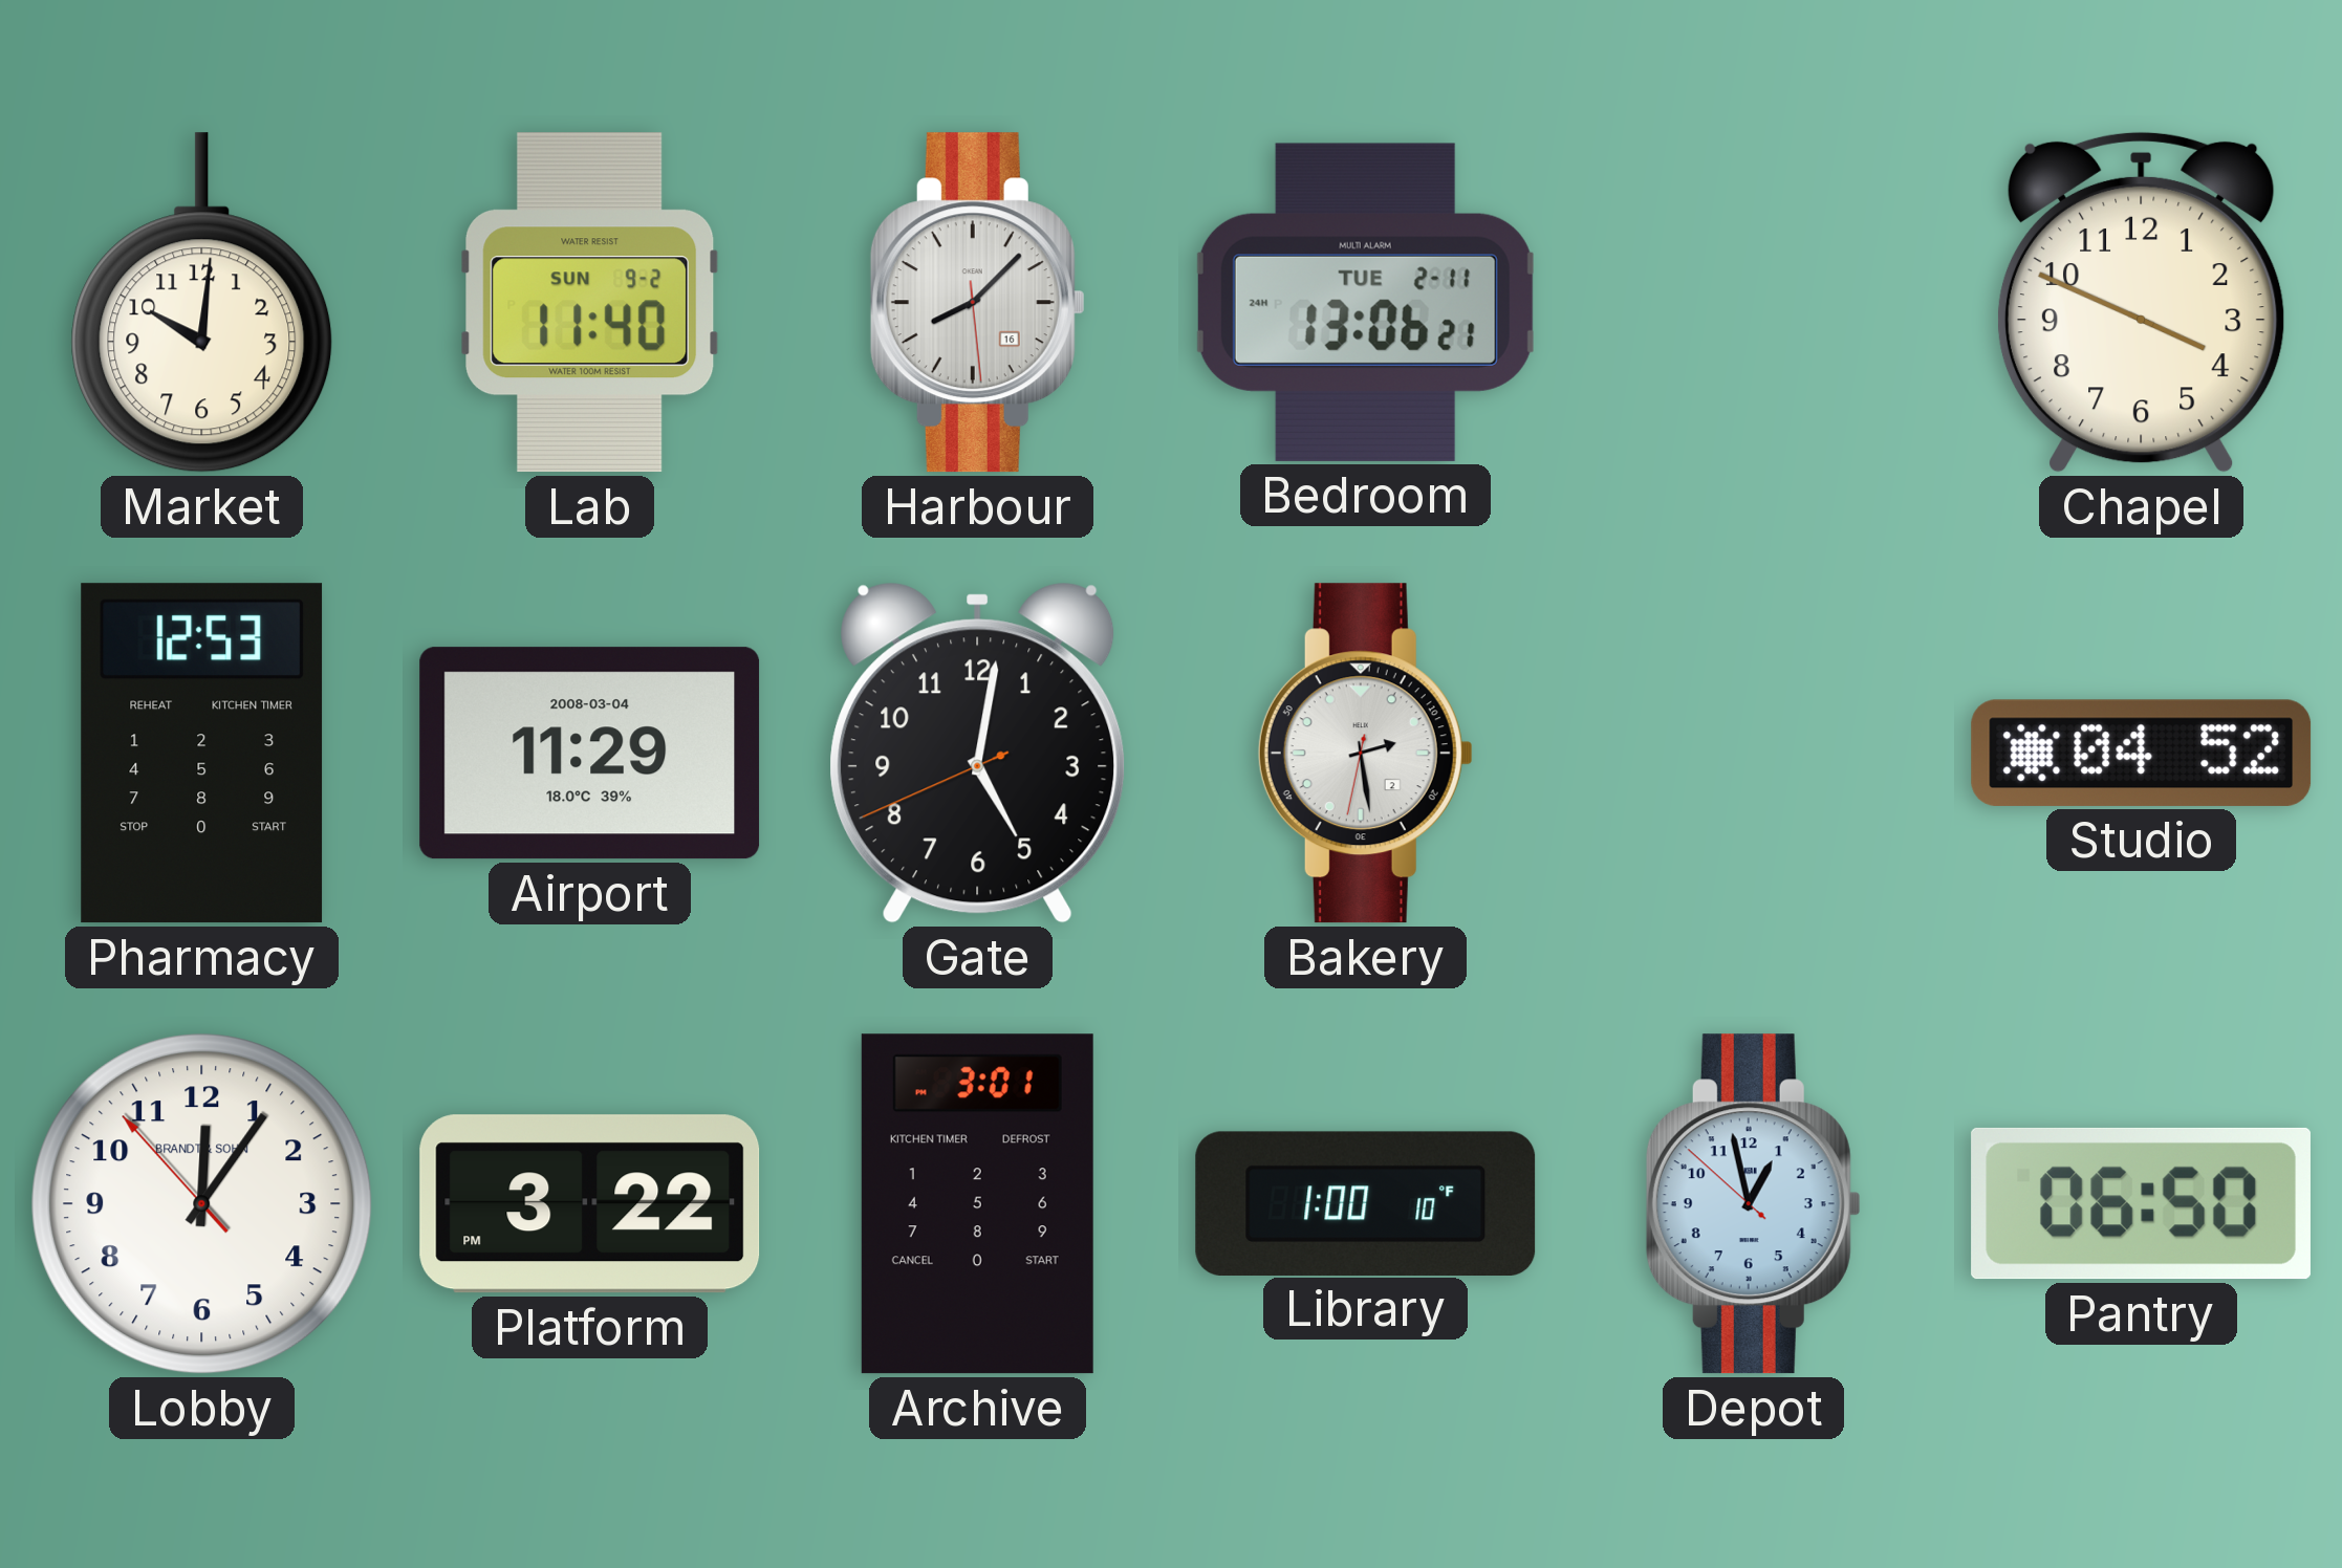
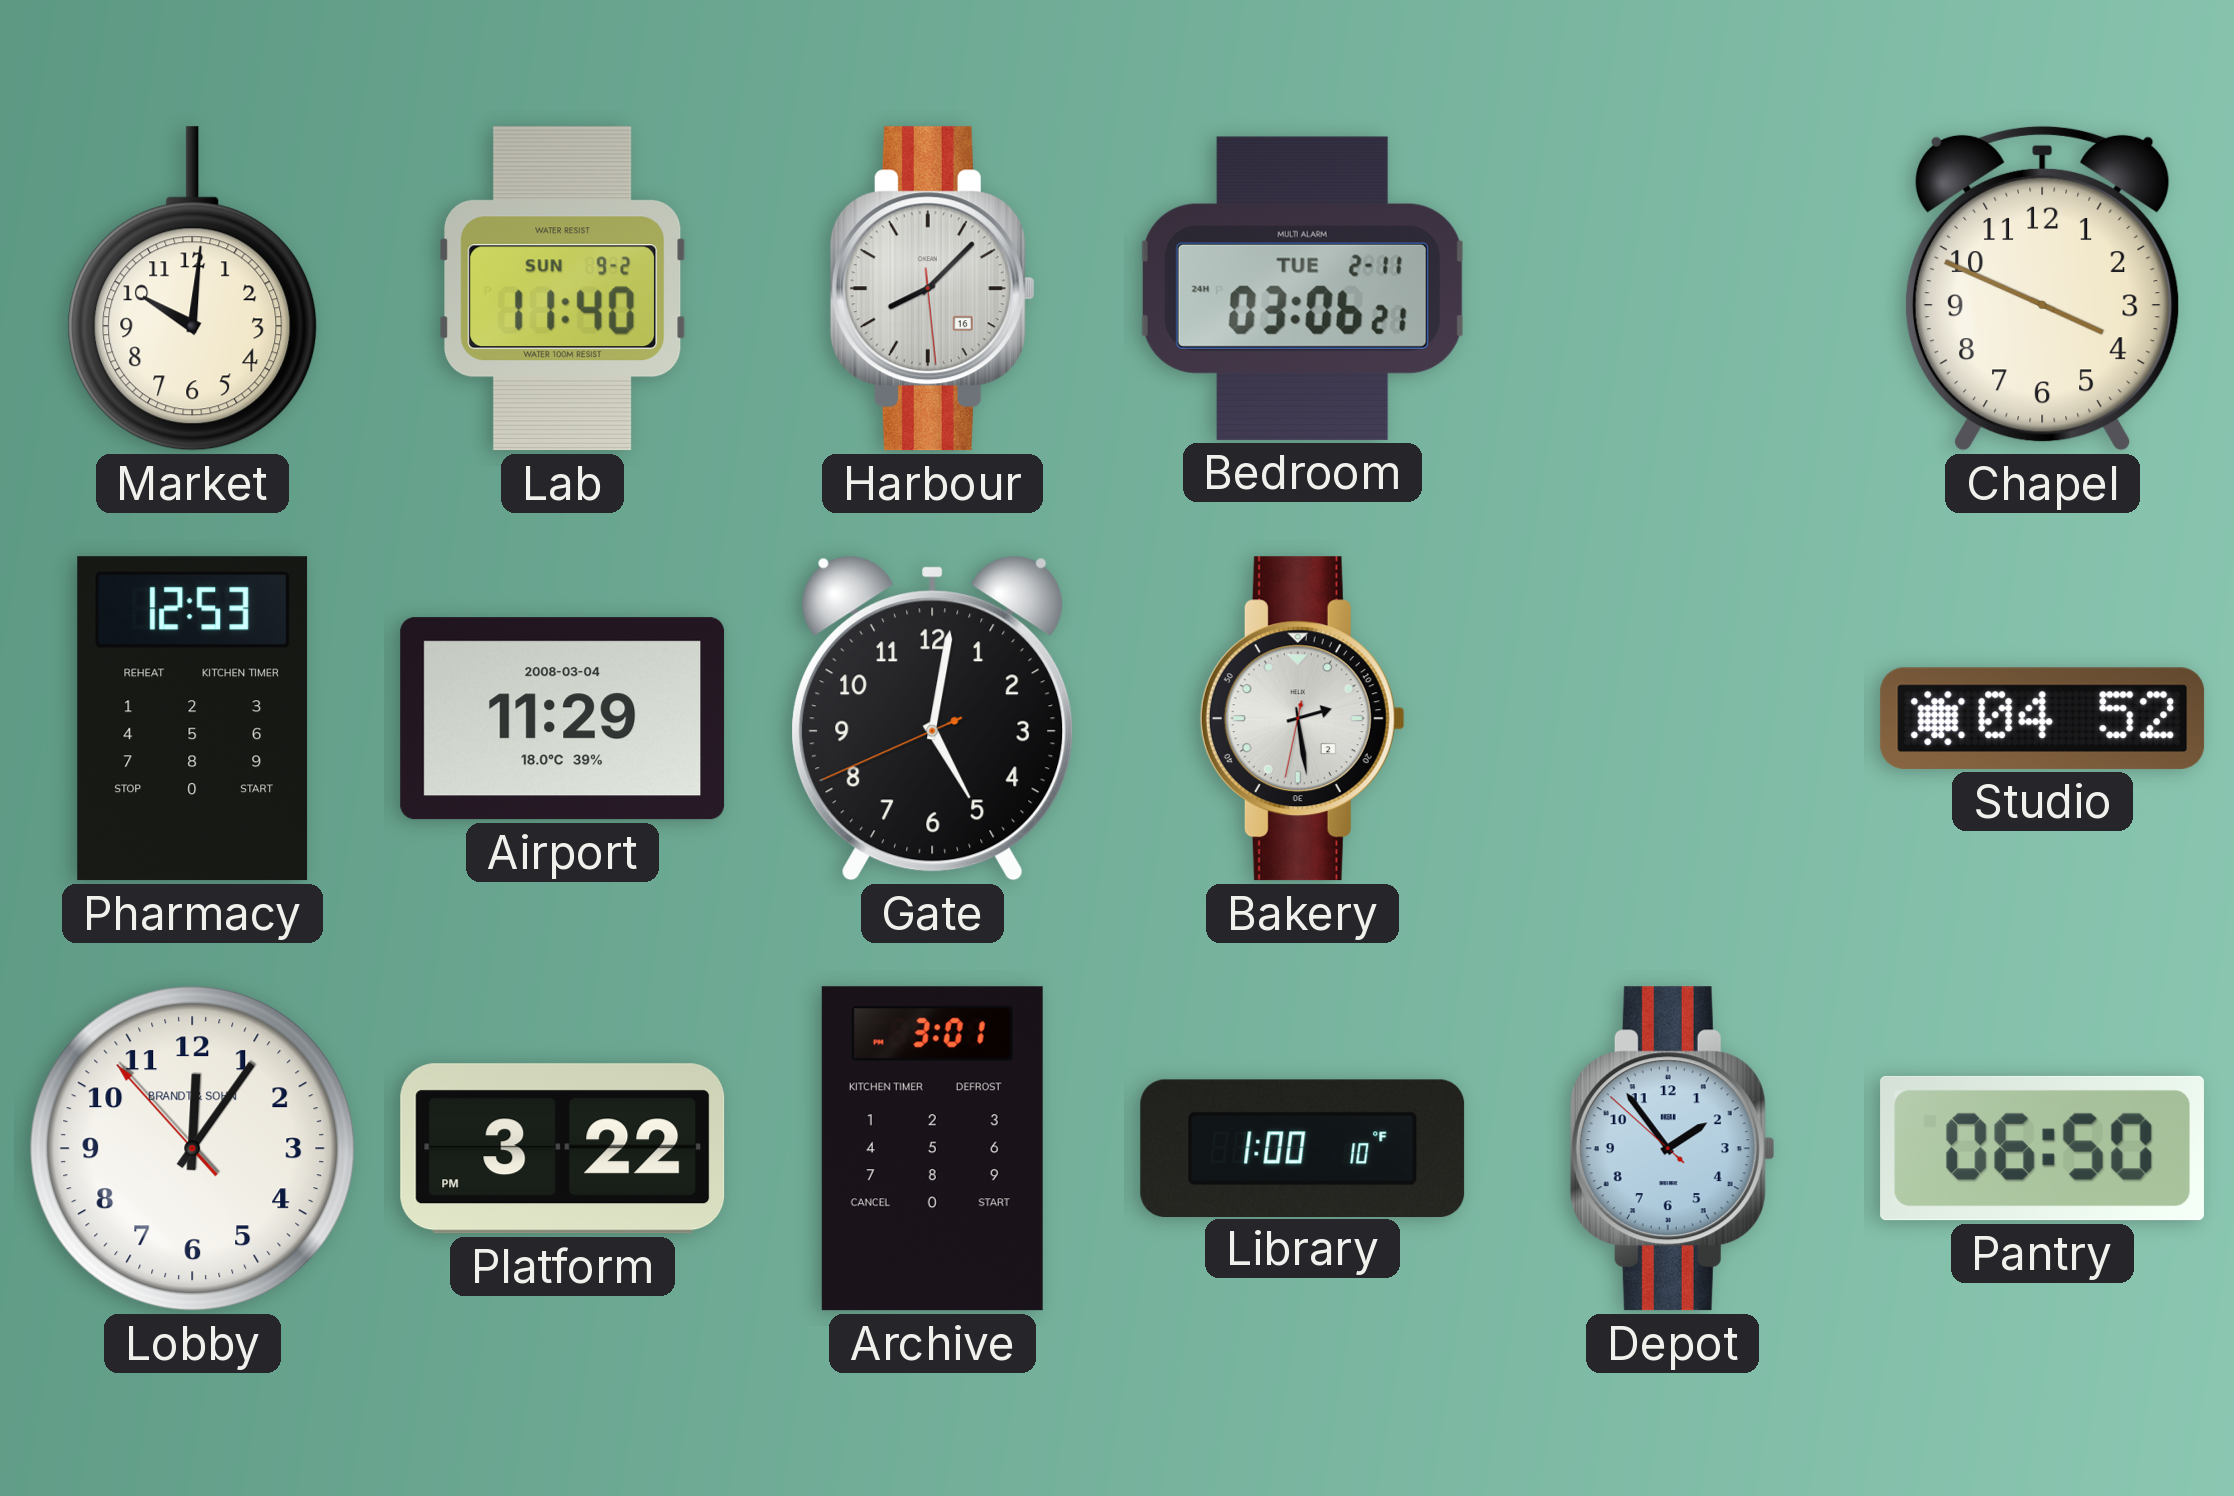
Bedroom: 13:06 -> 03:06 (1302, 288)
Depot: 12:57 -> 1:53 (1672, 1149)
